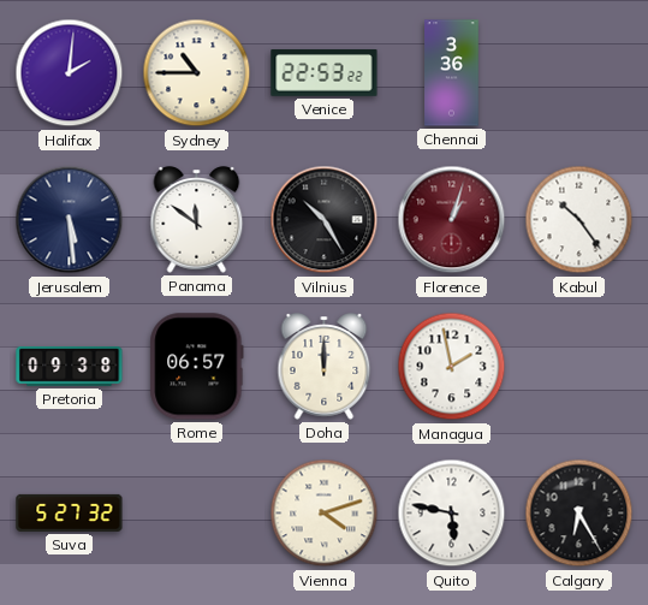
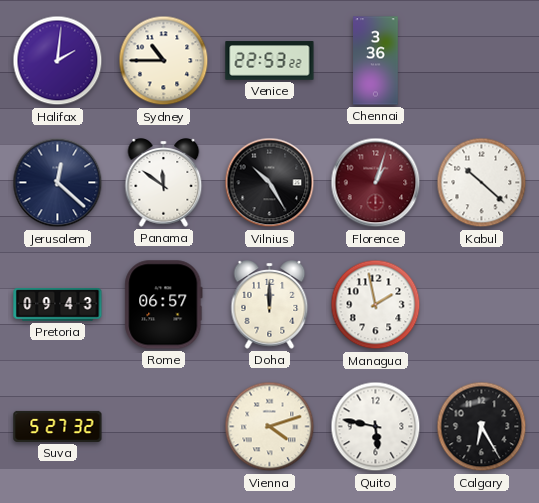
Jerusalem: 5:29 -> 12:22 (58, 183)
Kabul: 10:24 -> 10:22 (482, 183)
Pretoria: 09:38 -> 09:43 (58, 305)
